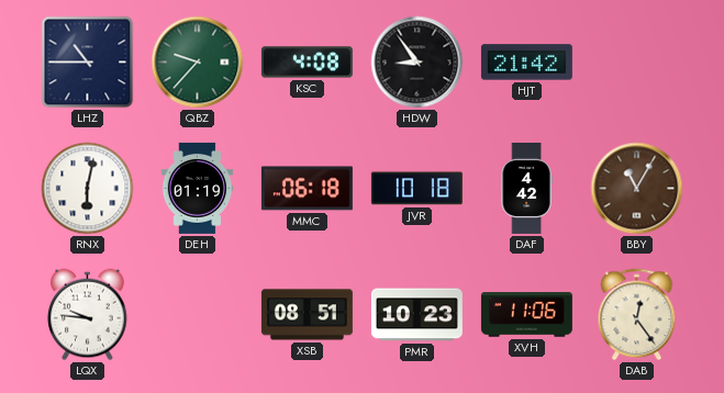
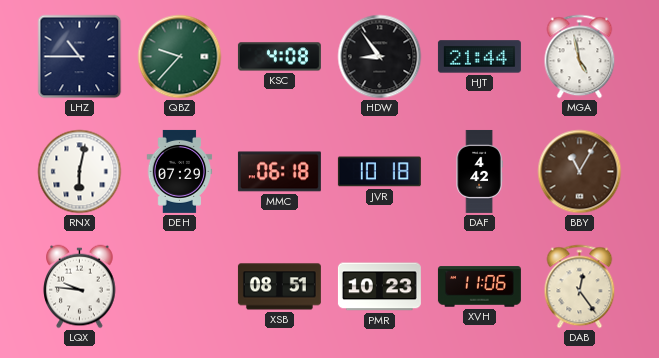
HJT: 21:42 -> 21:44 (479, 57)
MGA: none -> 4:58 (580, 57)
DEH: 01:19 -> 07:29 (180, 171)
